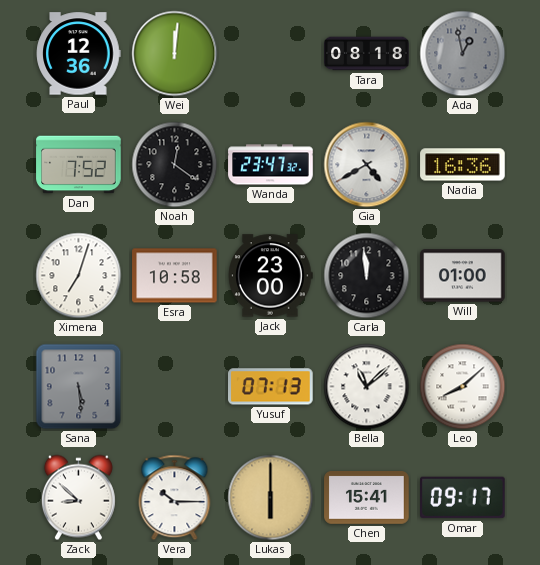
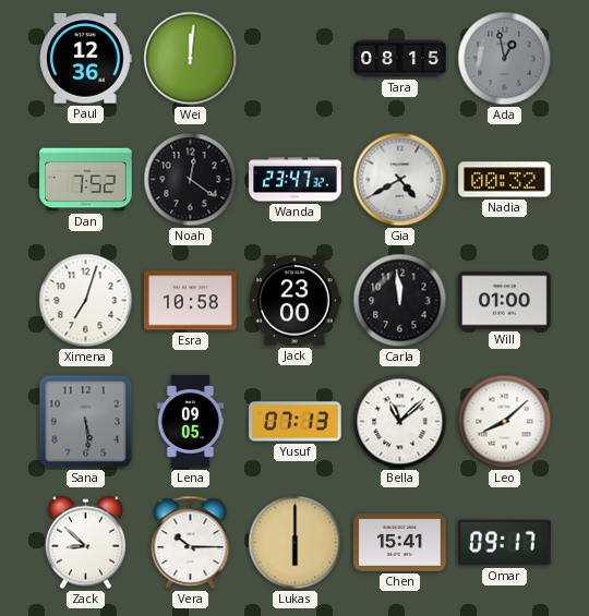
Tara: 08:18 -> 08:15 (400, 59)
Nadia: 16:36 -> 00:32 (505, 180)
Lena: none -> 09:05 (191, 422)
